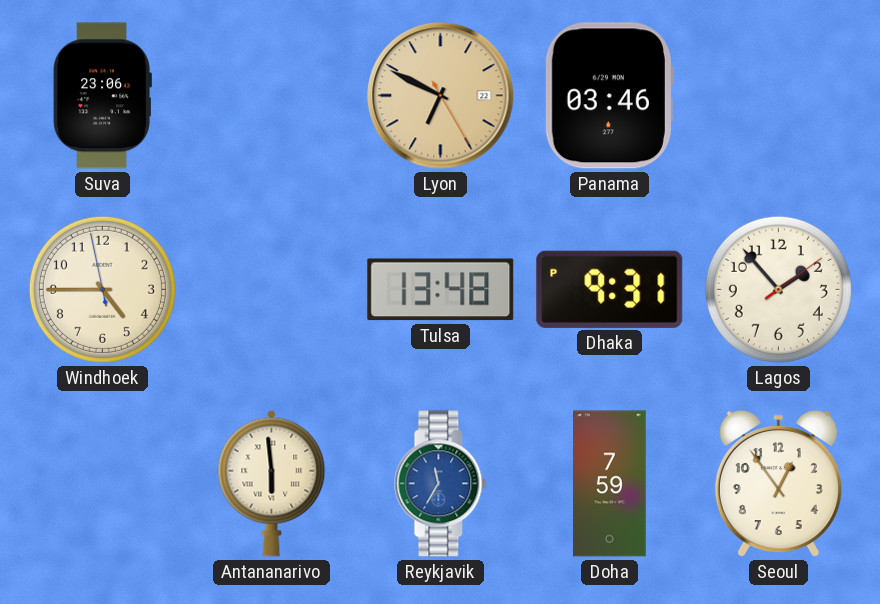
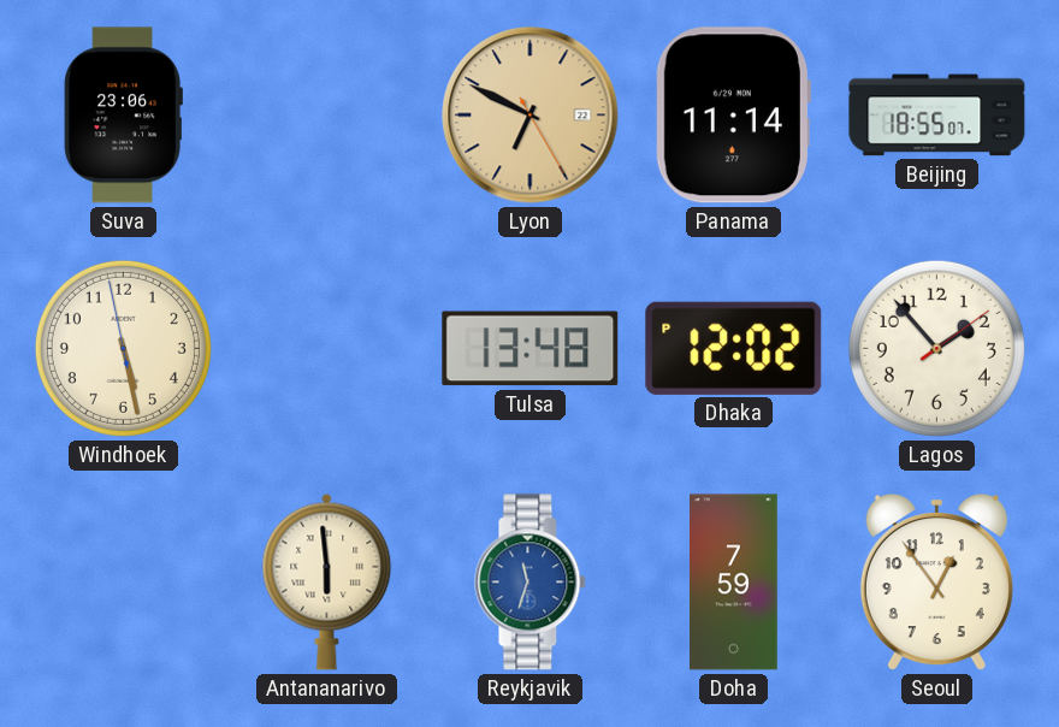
Panama: 03:46 -> 11:14 (733, 116)
Beijing: none -> 18:55 (937, 116)
Windhoek: 4:44 -> 5:27 (123, 348)
Dhaka: 9:31 -> 12:02 (734, 348)
Reykjavik: 11:35 -> 11:33 (531, 583)
